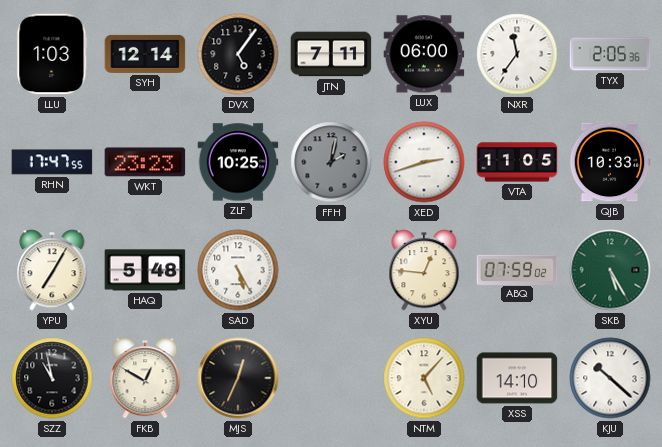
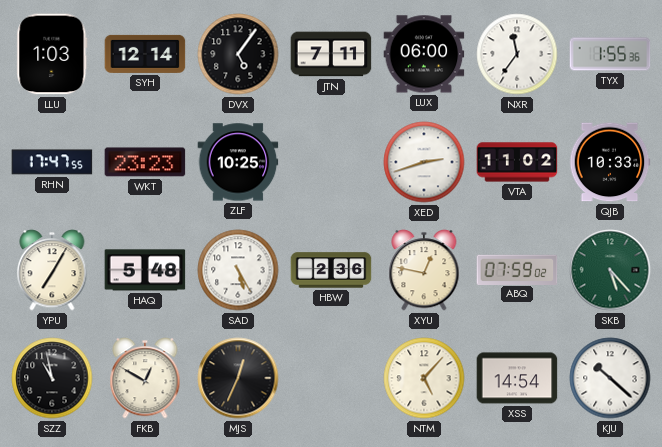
TYX: 2:05 -> 1:55 (610, 54)
FFH: 2:02 -> none (331, 162)
VTA: 11:05 -> 11:02 (517, 162)
HBW: none -> 2:36 (331, 270)
XYU: 12:46 -> 12:47 (424, 270)
SKB: 5:25 -> 5:23 (610, 270)
XSS: 14:10 -> 14:54 (517, 378)
